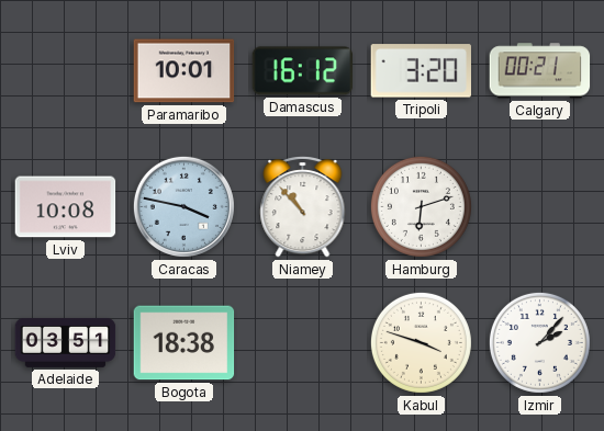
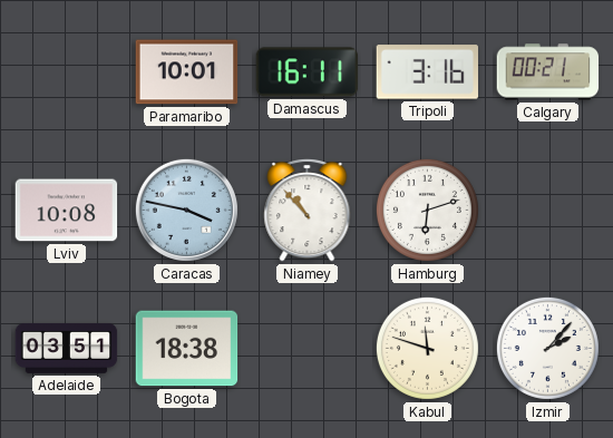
Damascus: 16:12 -> 16:11 (308, 72)
Tripoli: 3:20 -> 3:16 (427, 72)
Kabul: 3:48 -> 11:48 (427, 348)
